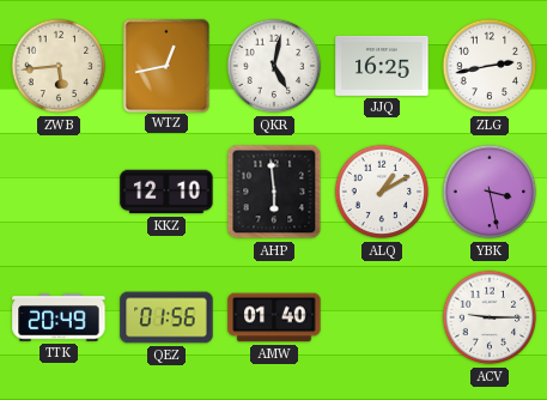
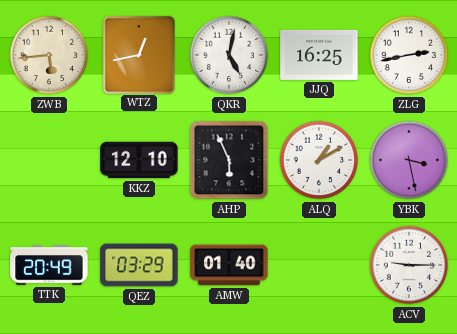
AHP: 5:59 -> 5:56 (229, 160)
QEZ: 01:56 -> 03:29 (139, 265)
